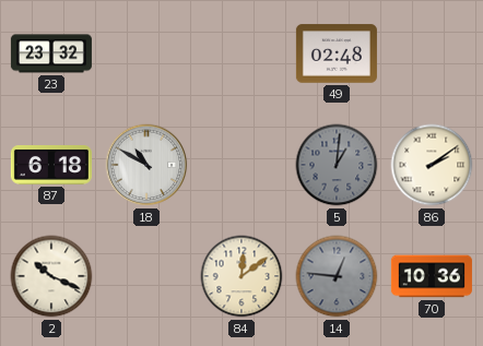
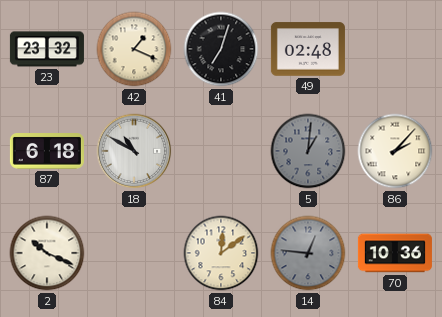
42: none -> 1:19 (134, 49)
41: none -> 7:03 (221, 49)
86: 2:09 -> 2:07 (395, 151)
